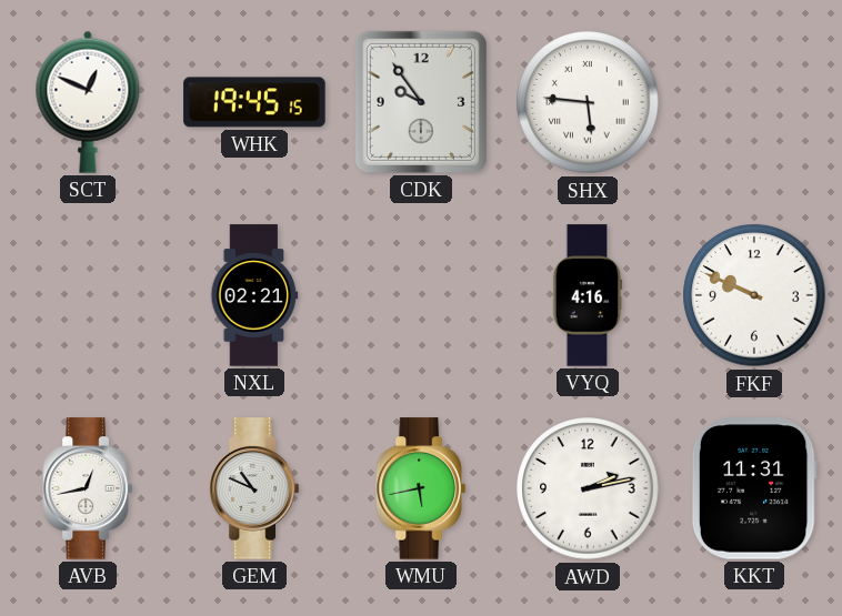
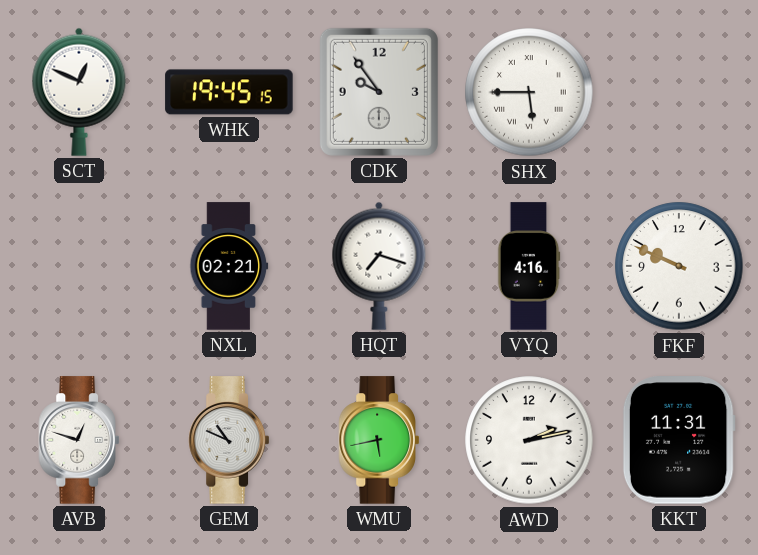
SHX: 5:46 -> 5:45 (529, 92)
HQT: none -> 7:18 (379, 266)
AVB: 12:43 -> 12:48 (78, 440)
